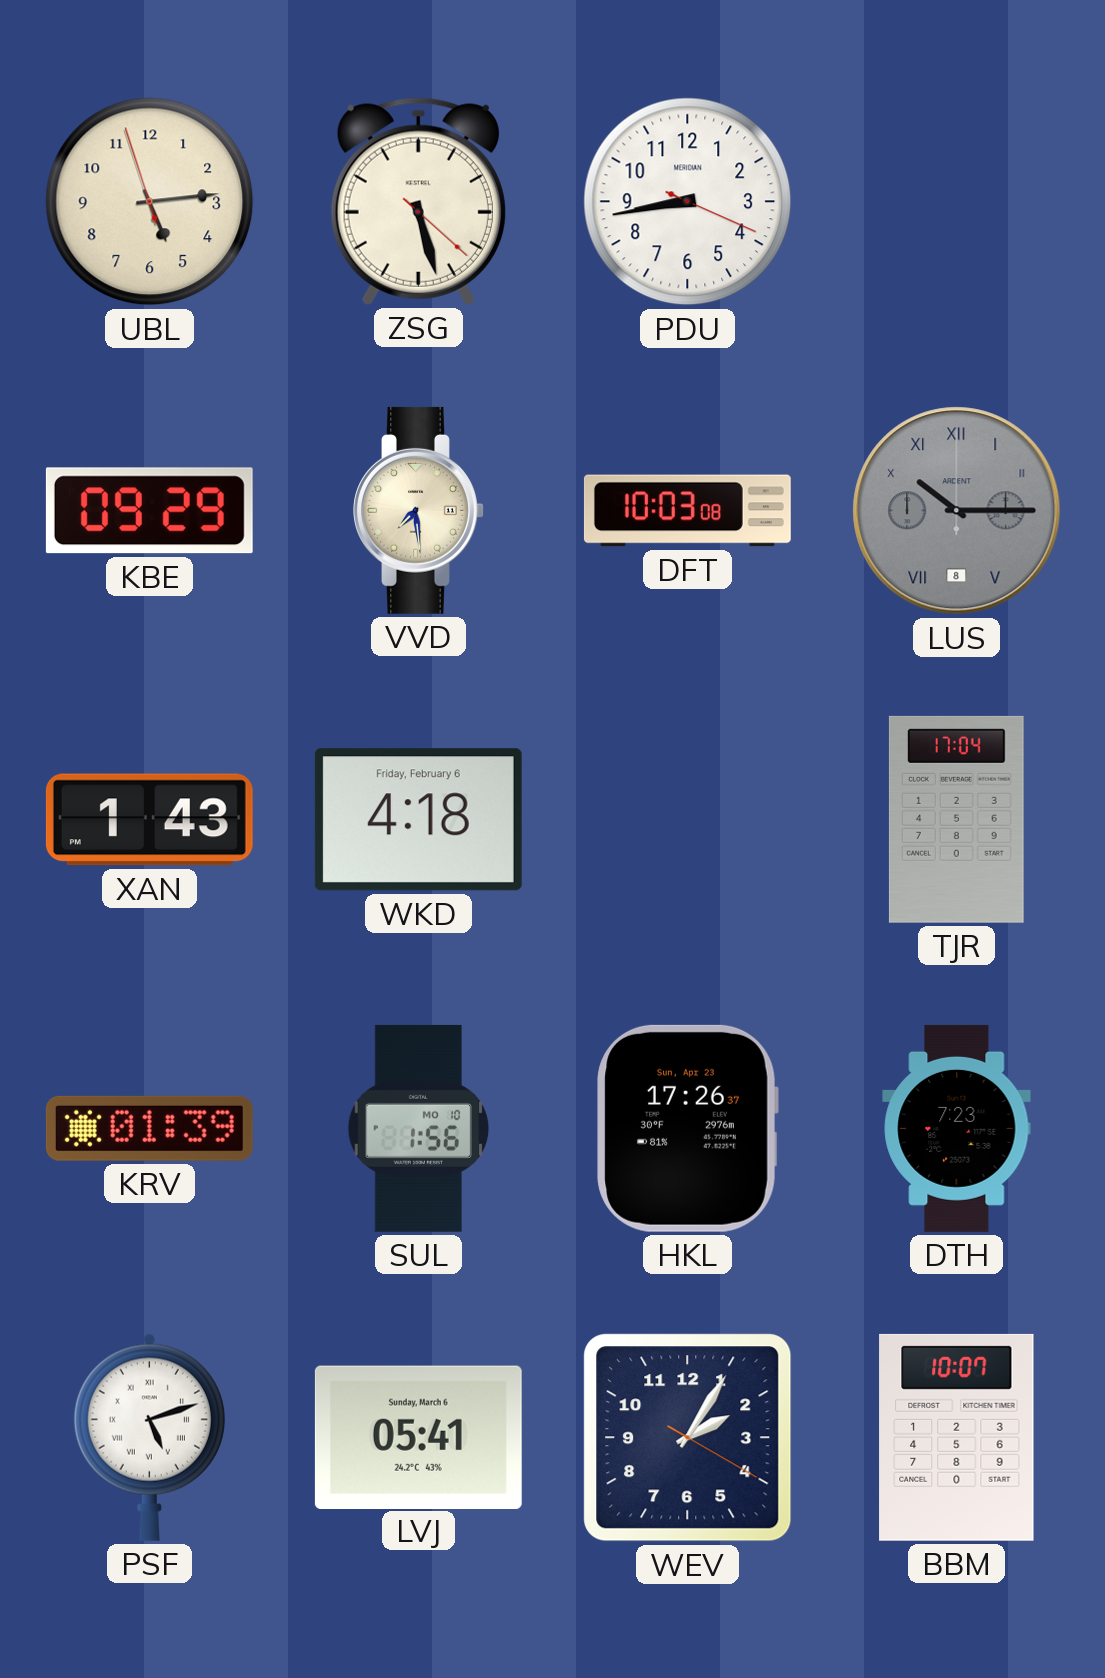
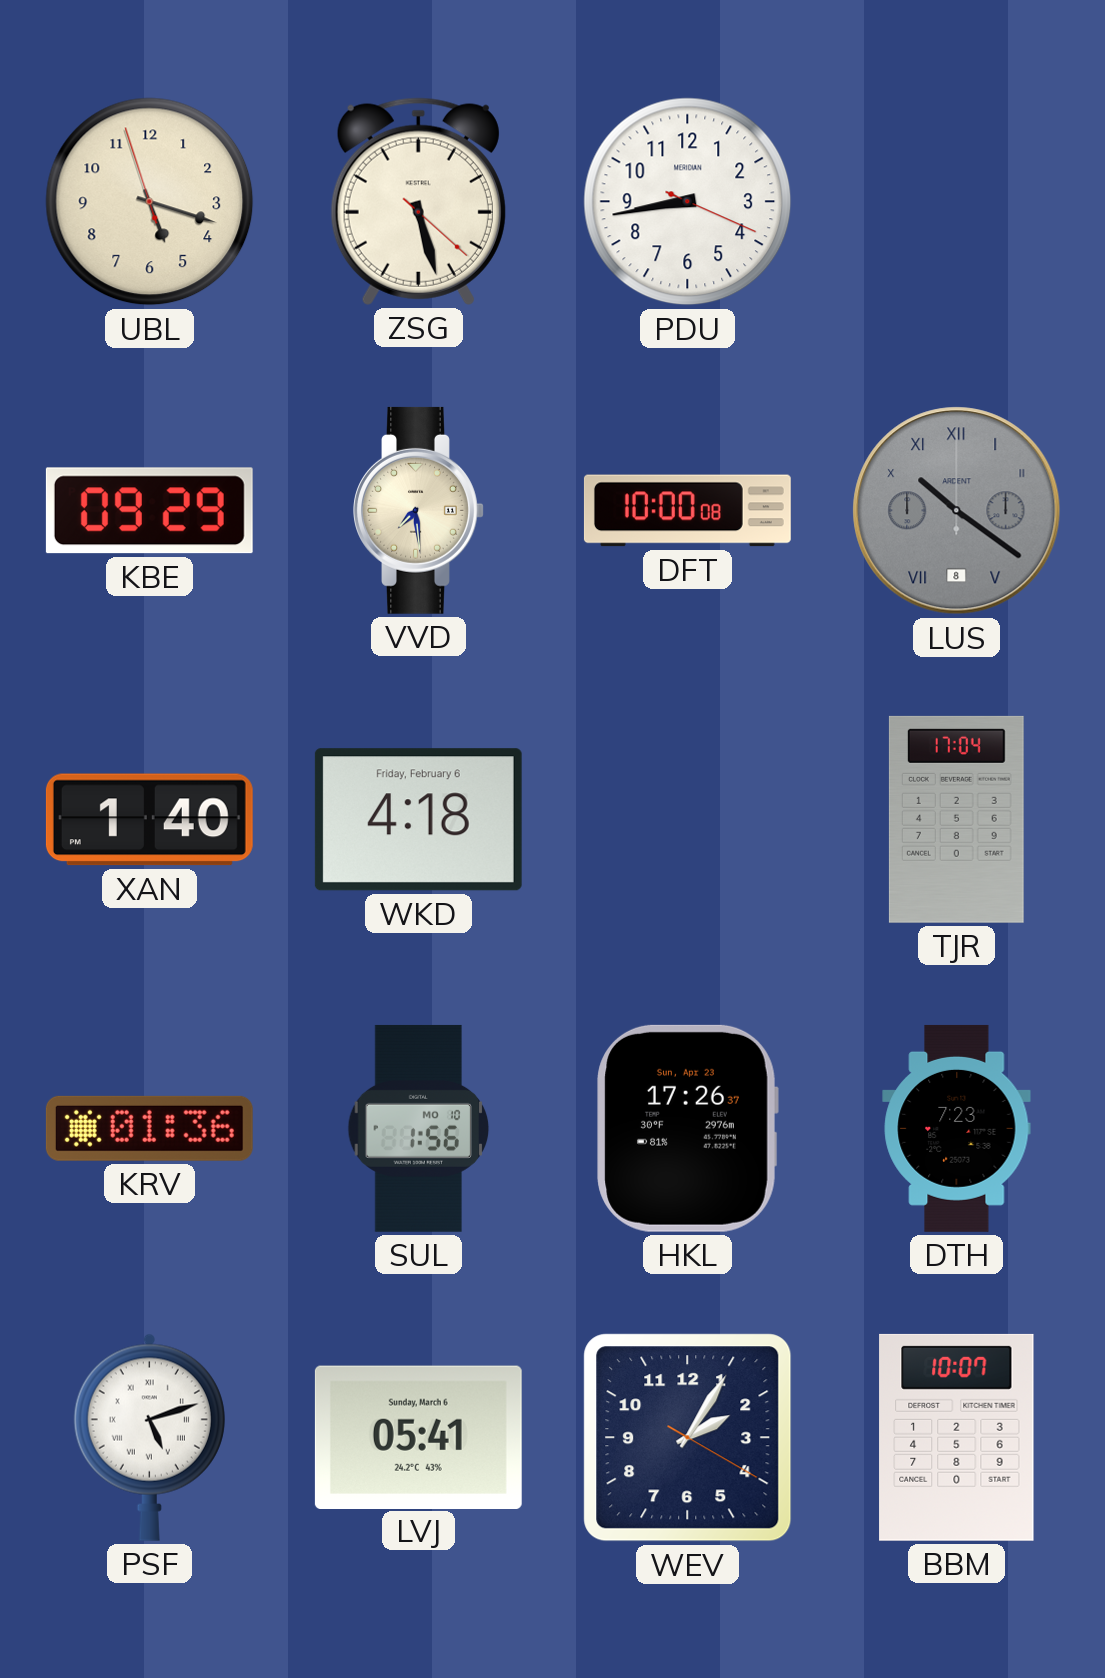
UBL: 5:13 -> 5:17 (150, 202)
DFT: 10:03 -> 10:00 (687, 511)
LUS: 10:15 -> 10:21 (957, 511)
XAN: 1:43 -> 1:40 (149, 820)
KRV: 01:39 -> 01:36 (149, 1128)
